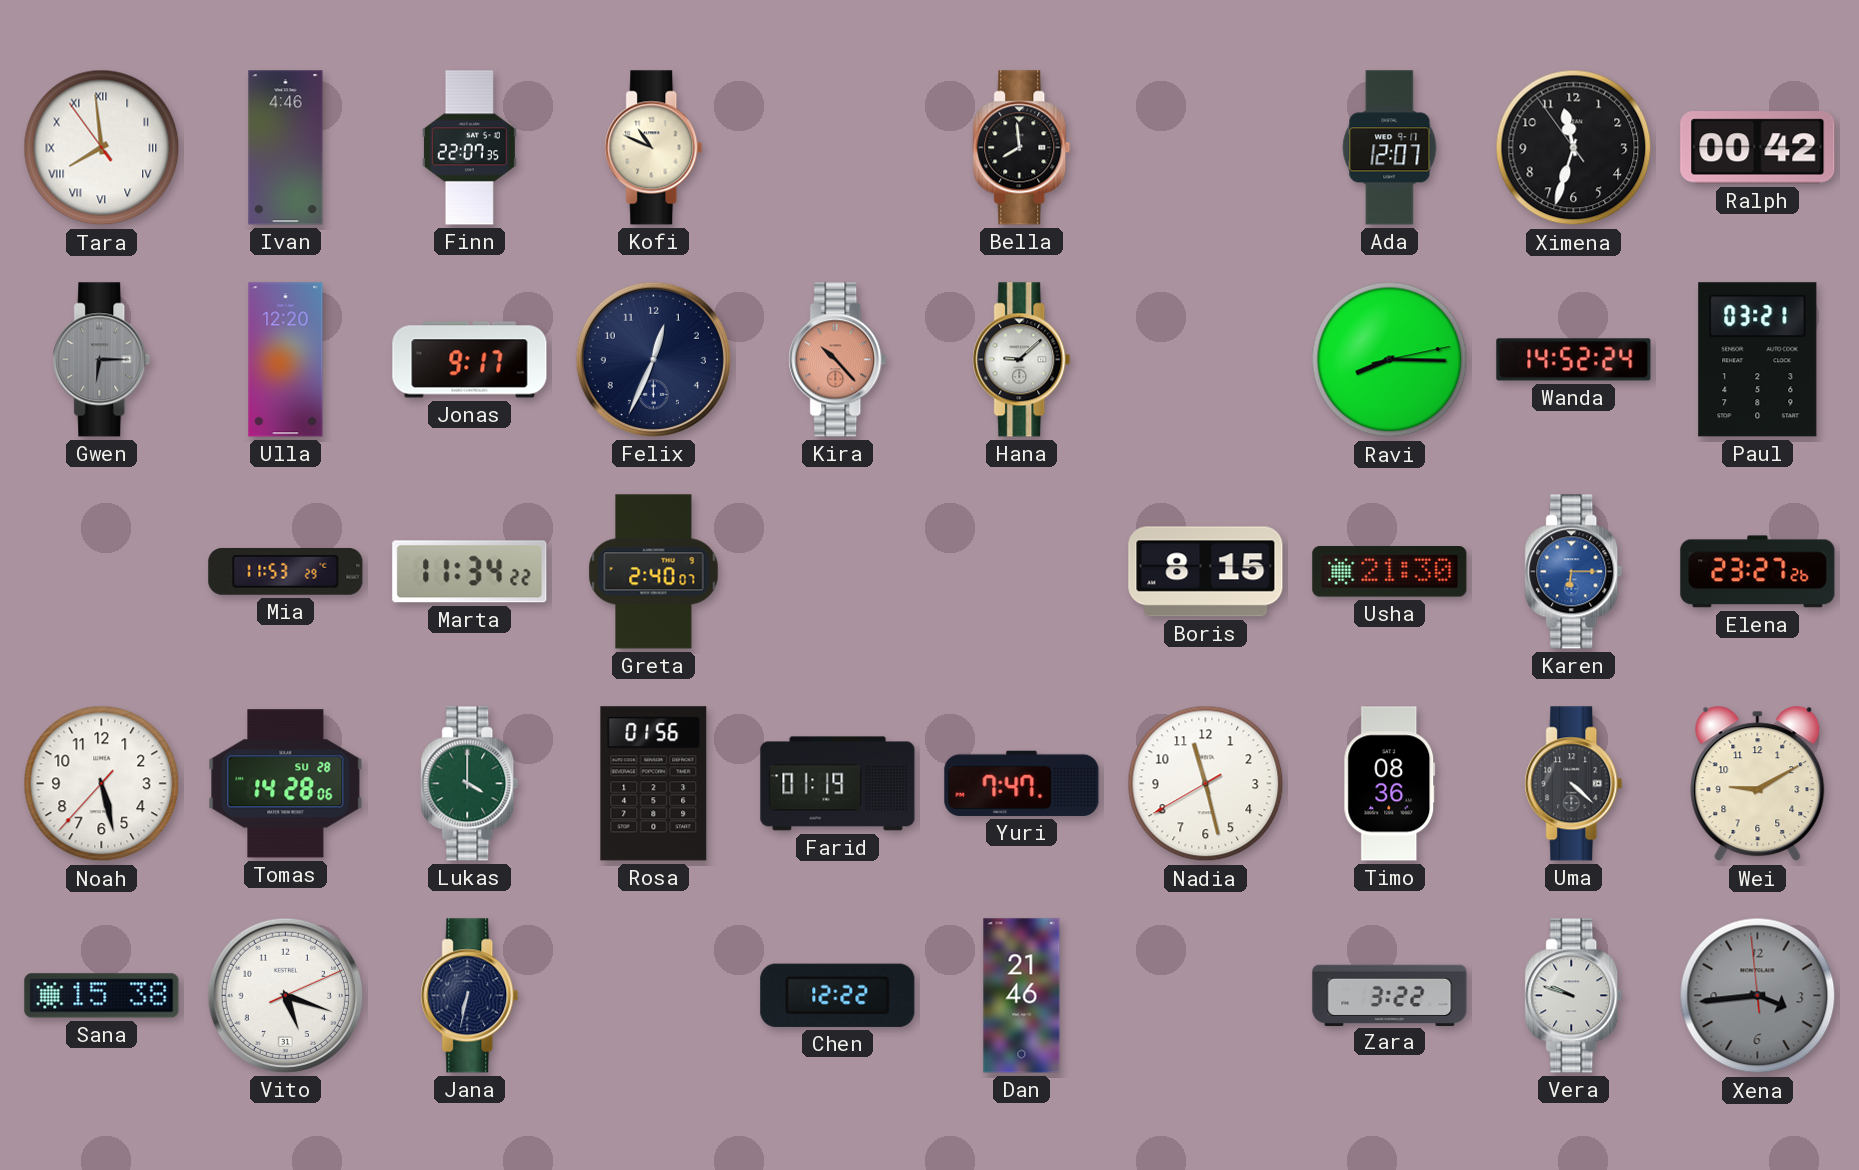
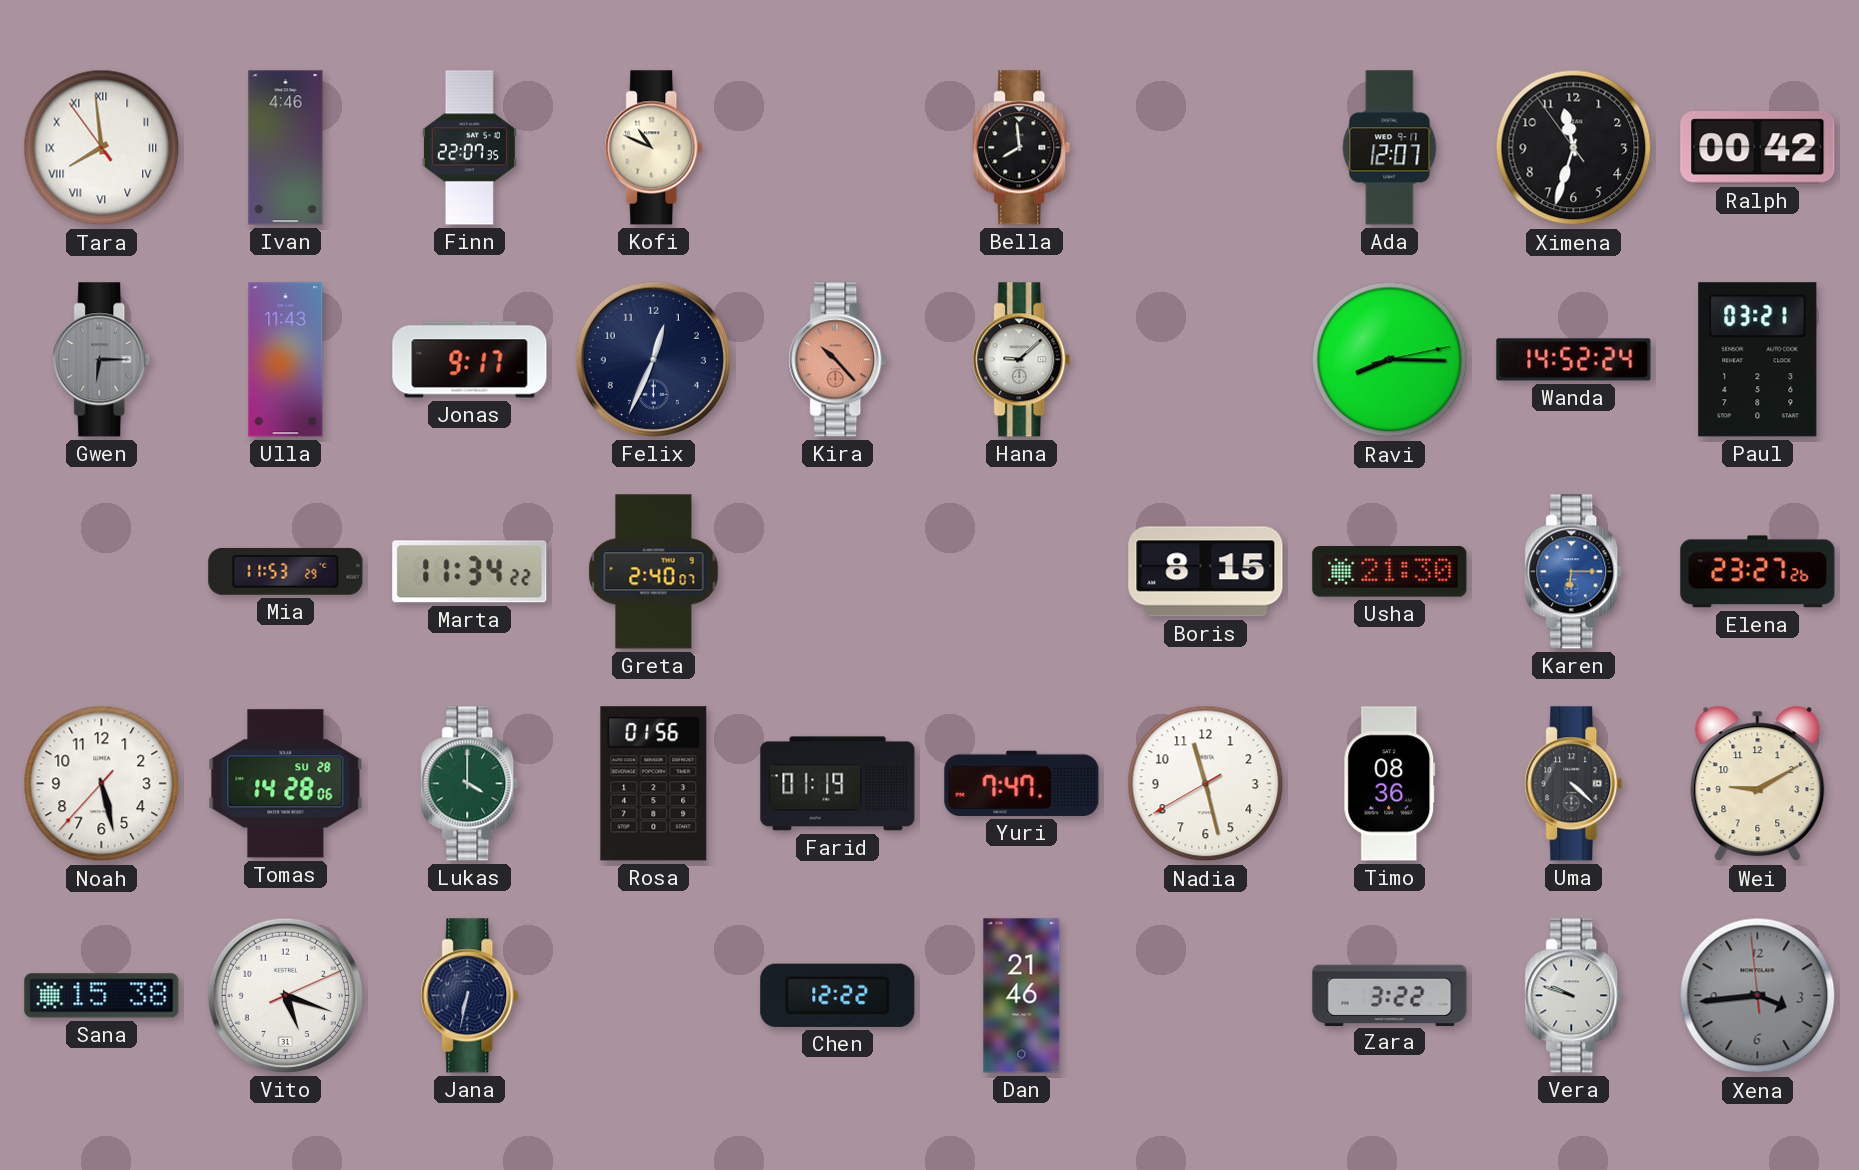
Ulla: 12:20 -> 11:43 (286, 360)
